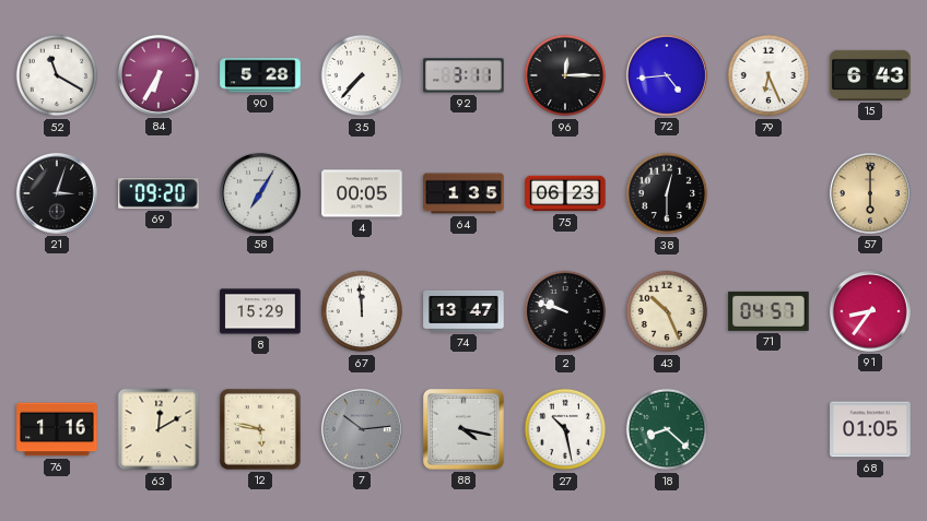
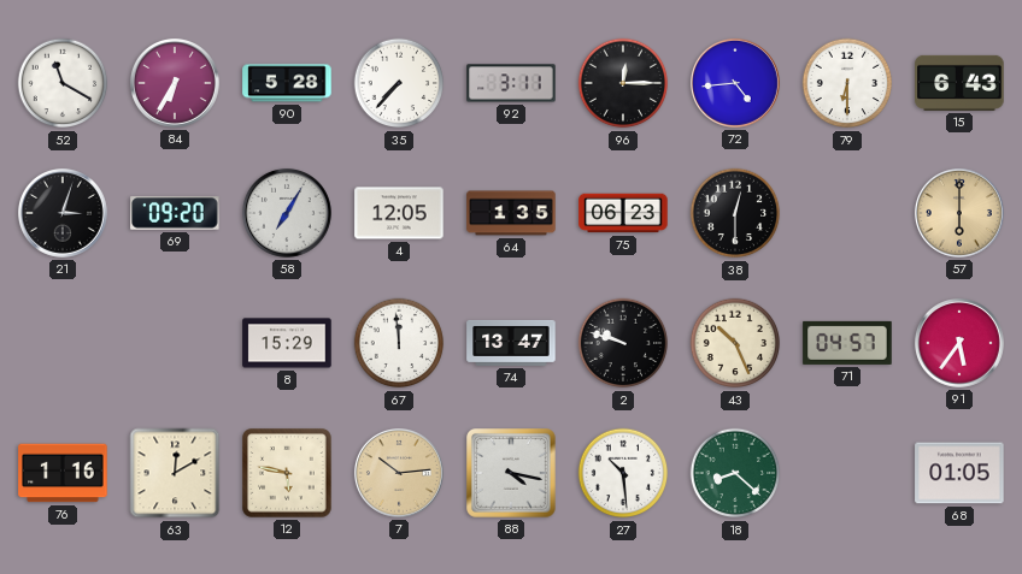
79: 6:26 -> 6:30 (847, 83)
4: 00:05 -> 12:05 (399, 213)
91: 8:36 -> 5:36 (959, 343)
7 dial: grey -> champagne (399, 473)
27: 10:28 -> 10:29 (623, 473)
